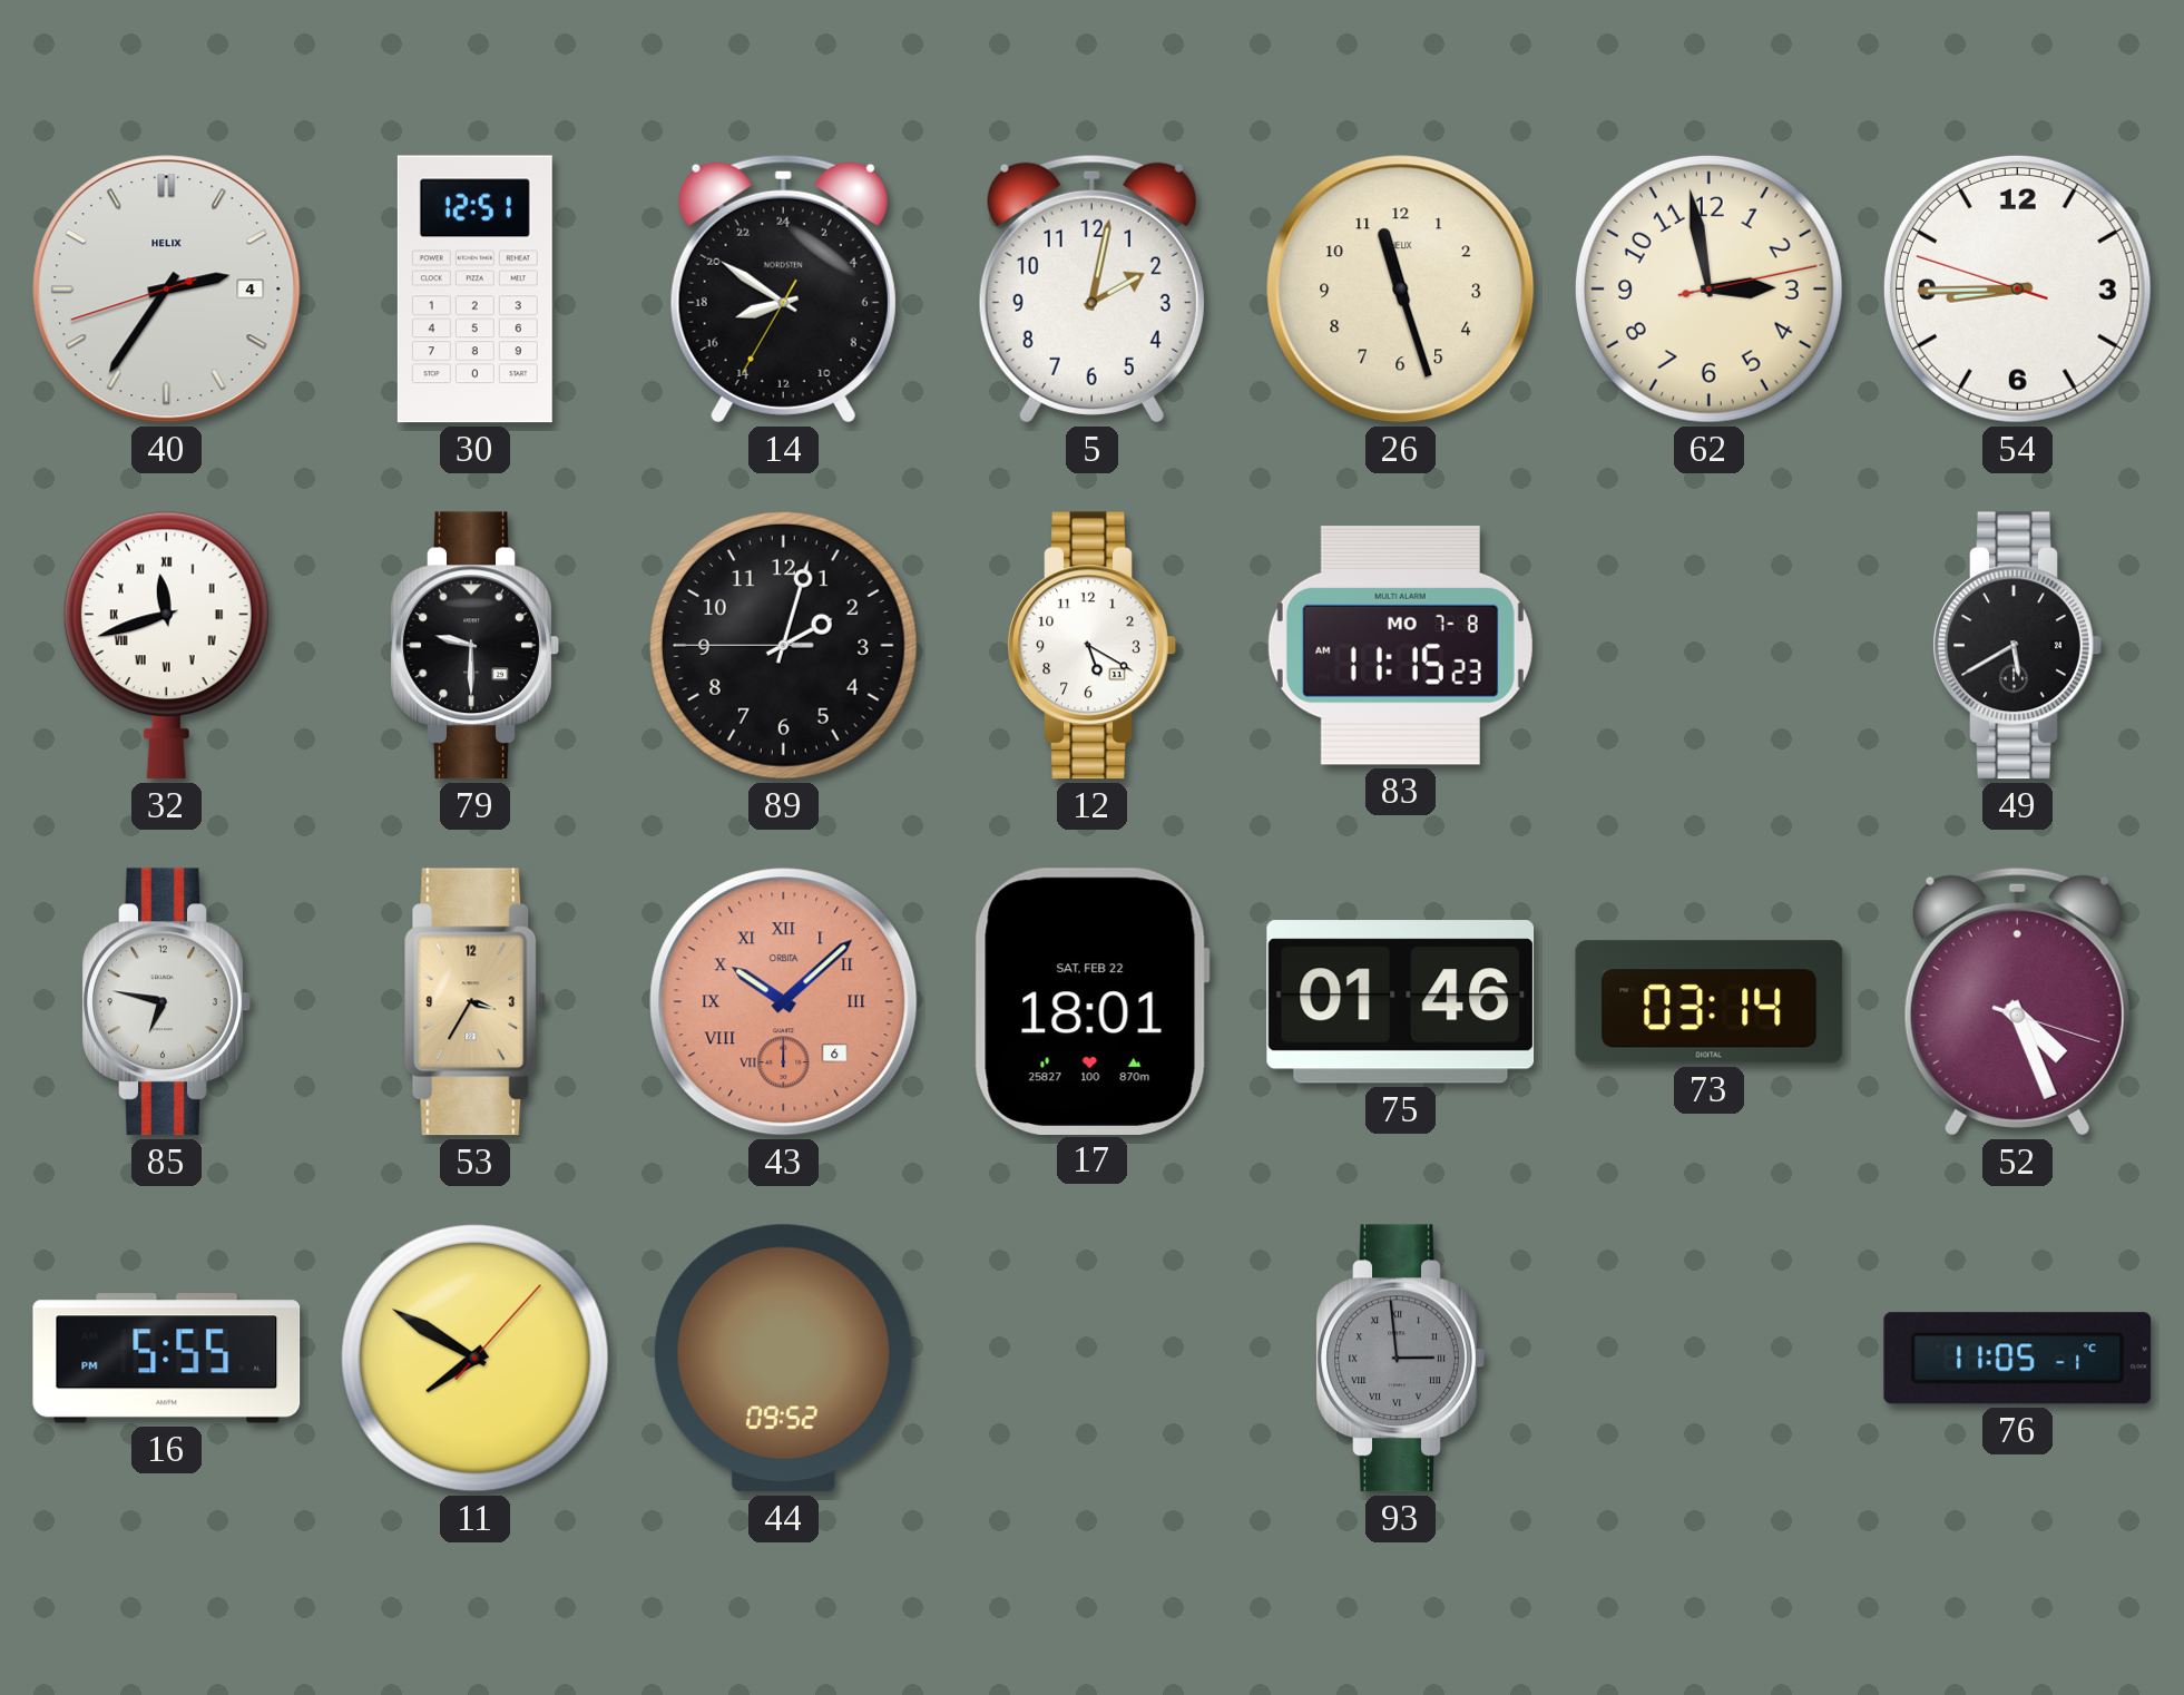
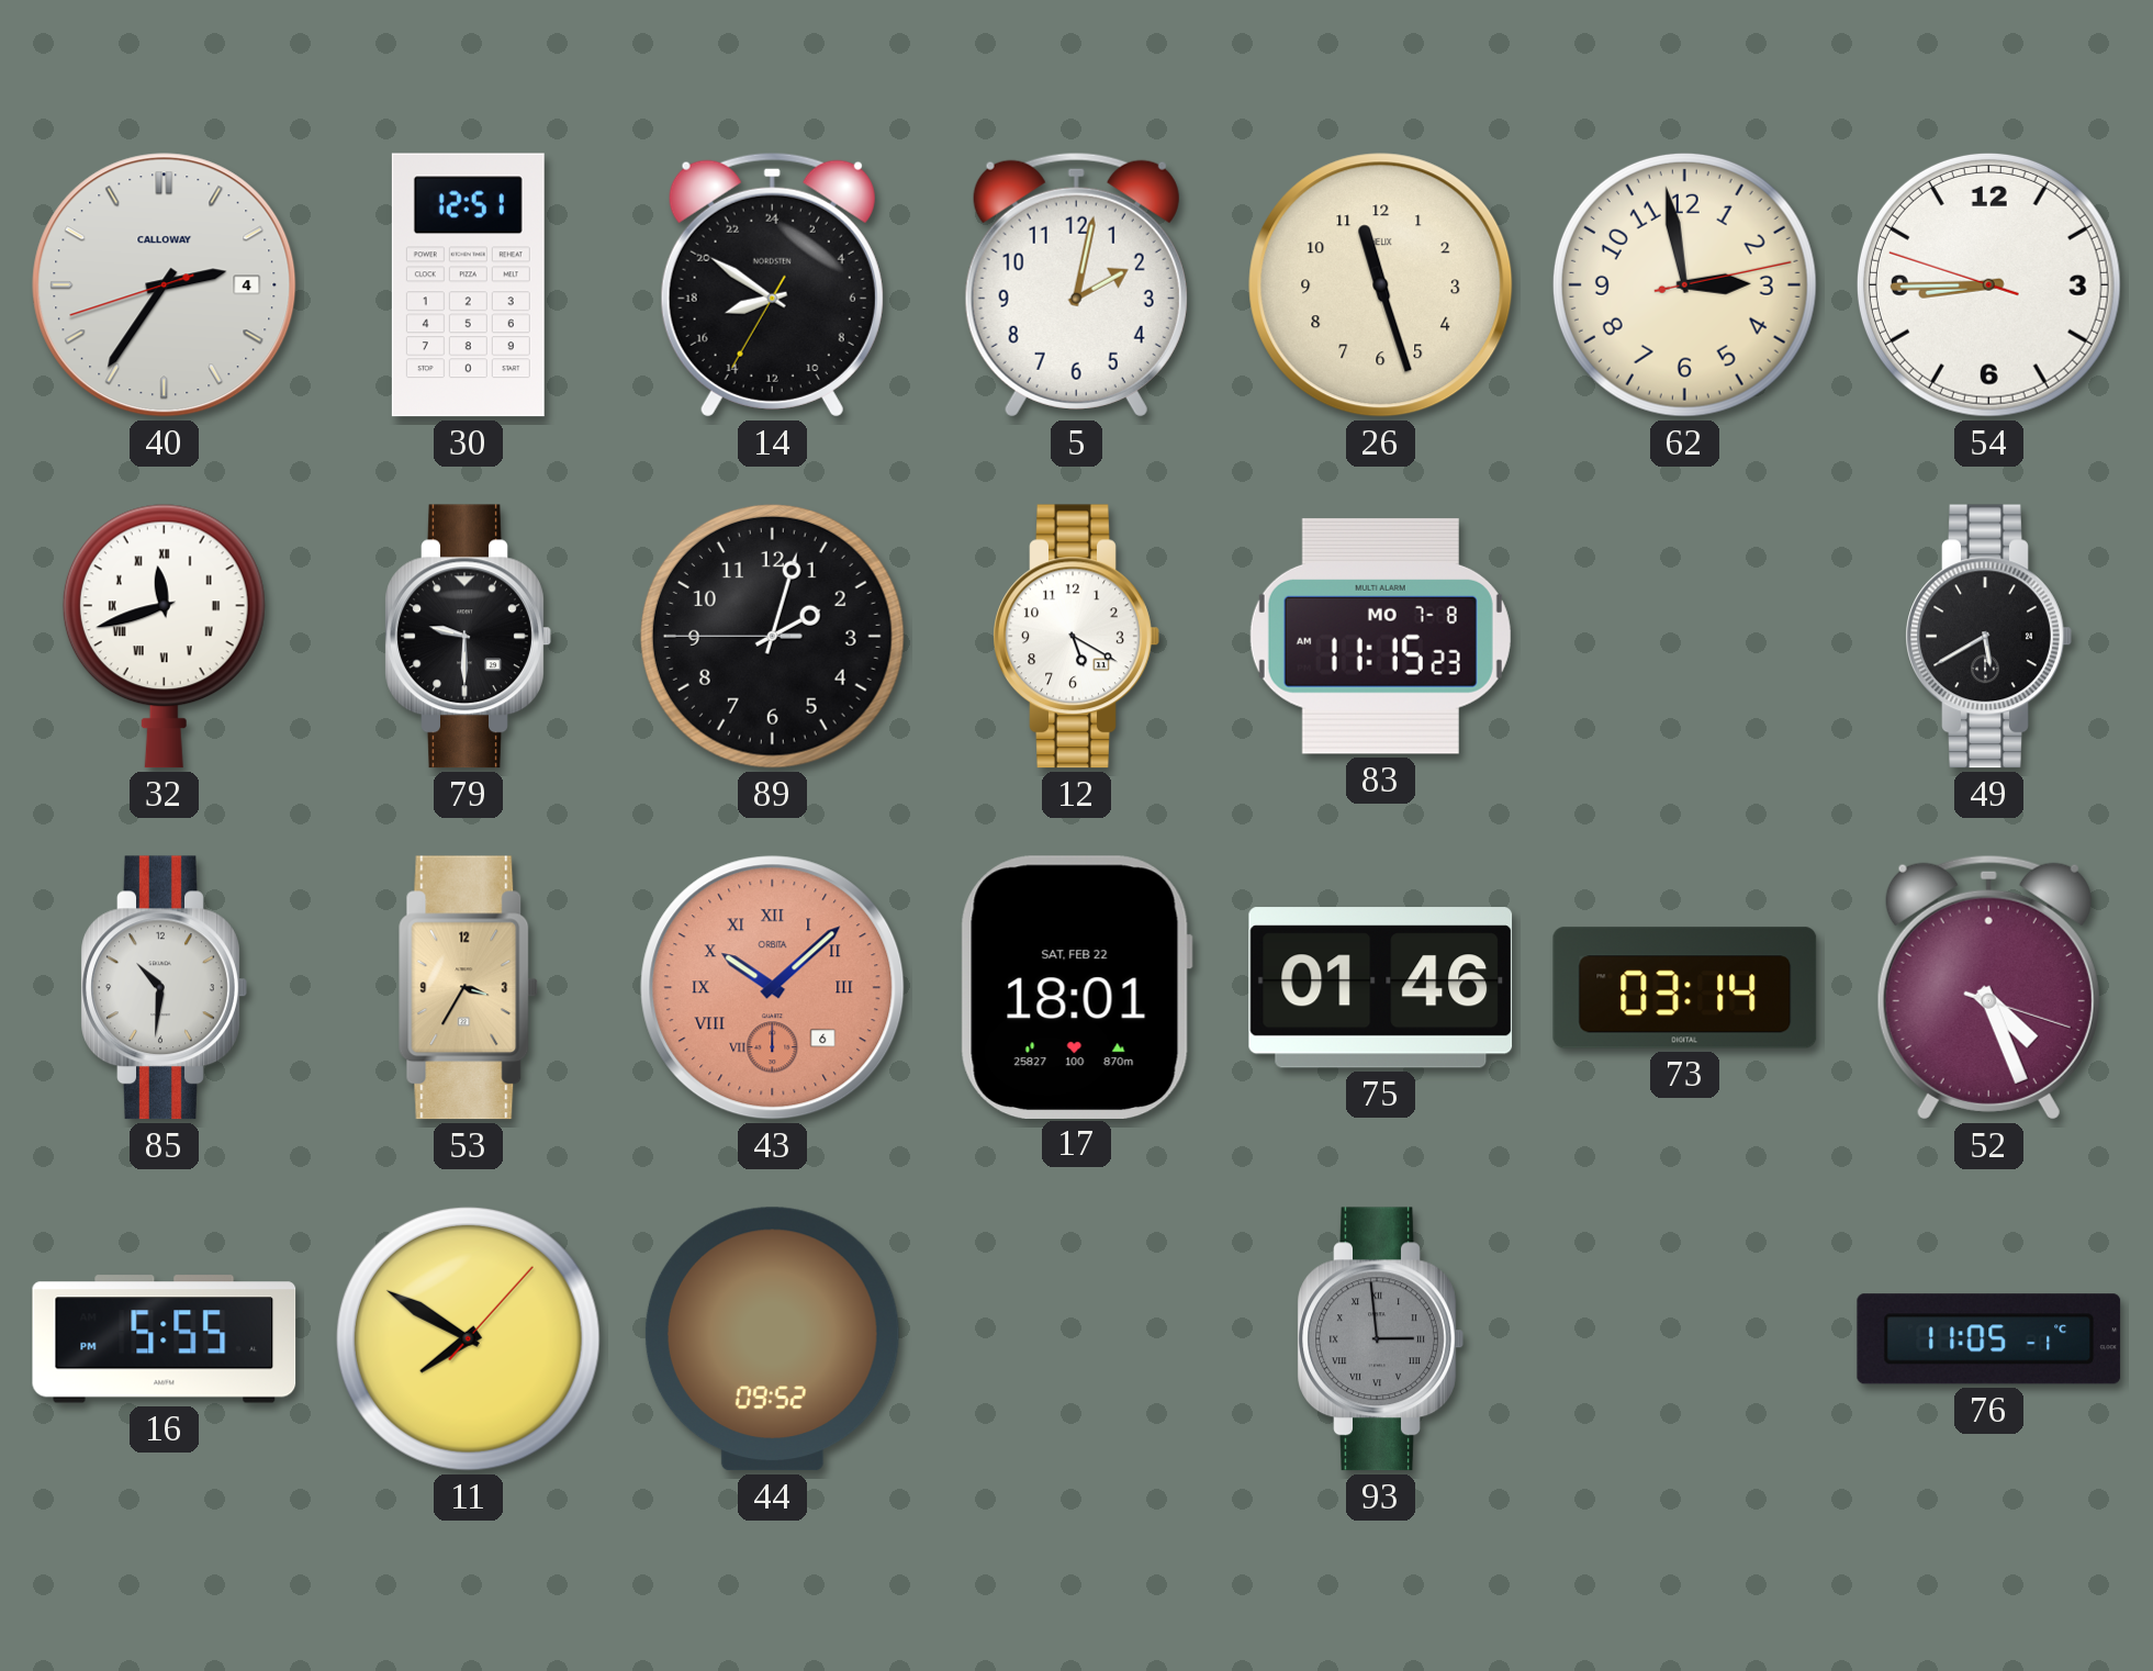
40 brand: HELIX -> CALLOWAY (165, 285)
85: 6:47 -> 10:31 (164, 988)
